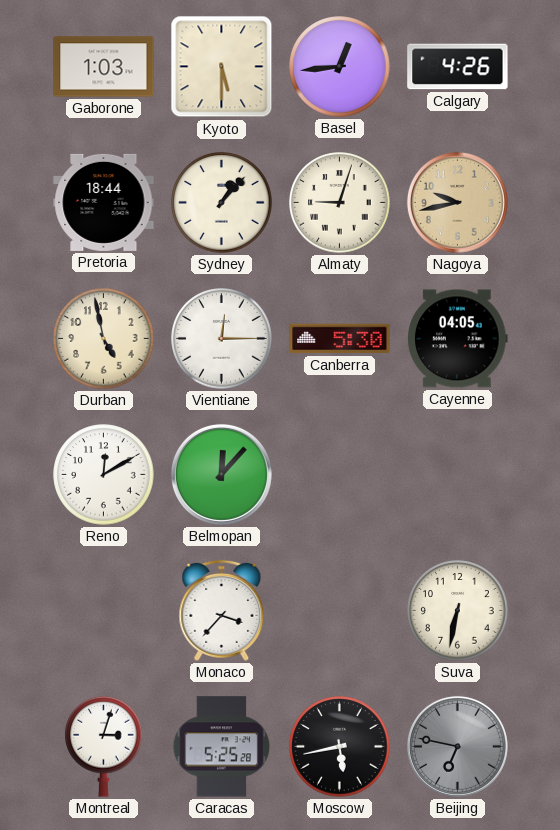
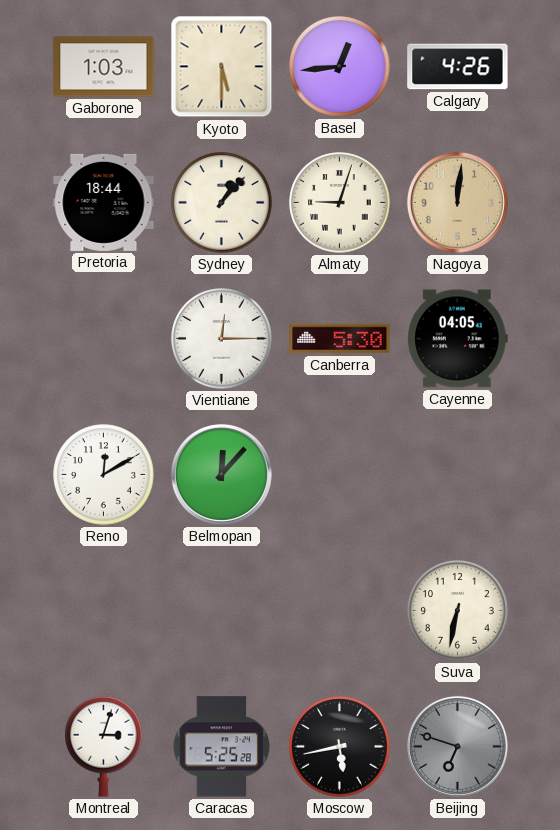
Nagoya: 9:43 -> 12:01 (457, 202)
Durban: 4:58 -> none (104, 339)
Monaco: 3:37 -> none (222, 610)
Beijing: 6:47 -> 6:48 (457, 746)
